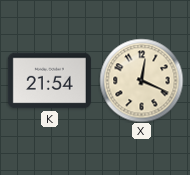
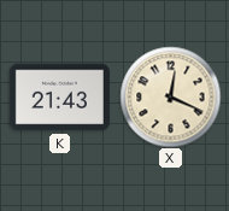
K: 21:54 -> 21:43 (59, 98)
